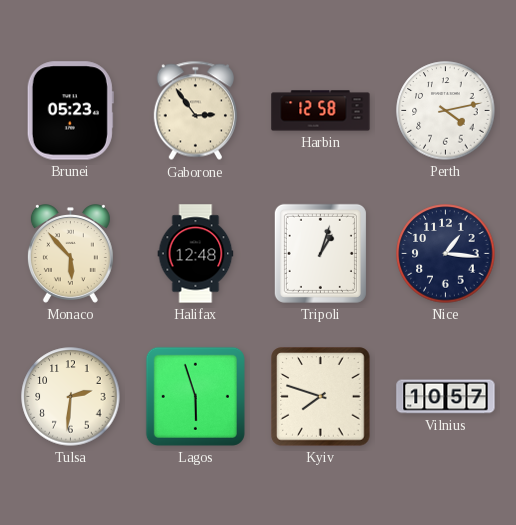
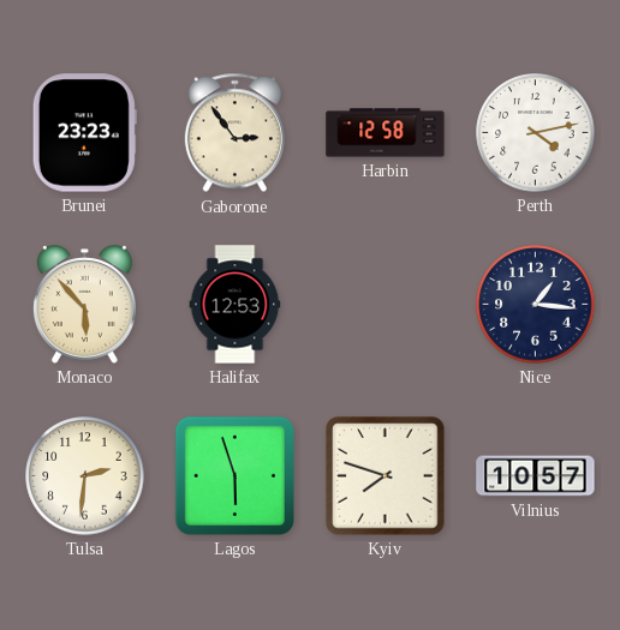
Brunei: 05:23 -> 23:23 (84, 133)
Halifax: 12:48 -> 12:53 (236, 305)
Tripoli: 1:03 -> none (320, 253)
